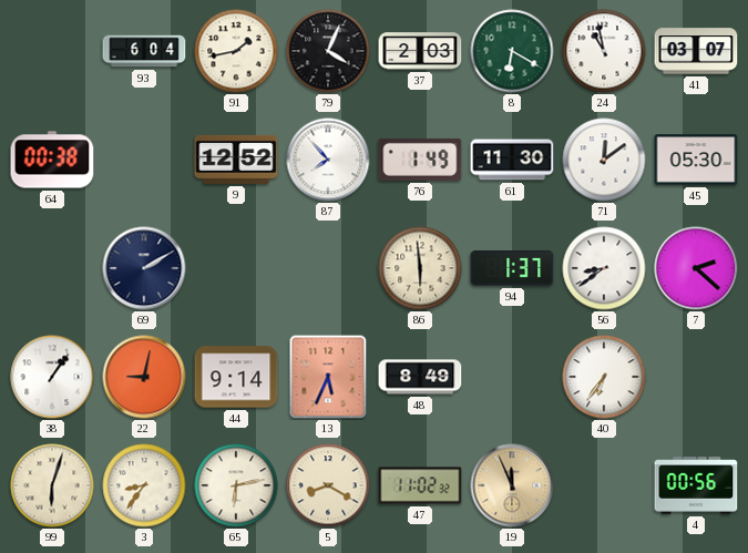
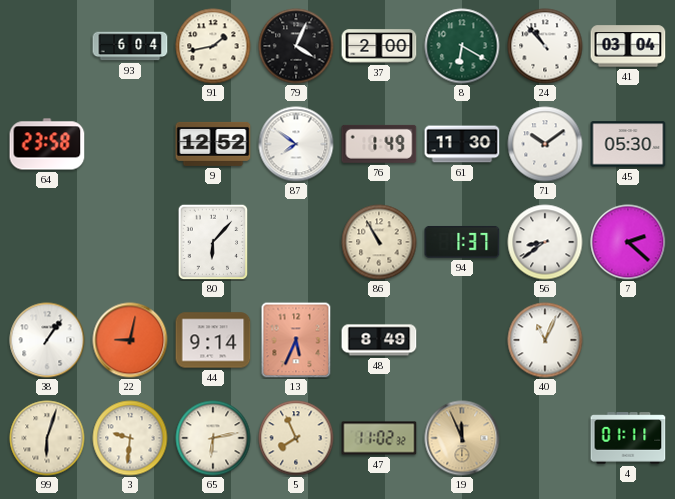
37: 2:03 -> 2:00 (379, 46)
24: 10:58 -> 10:53 (545, 46)
41: 03:07 -> 03:04 (628, 46)
64: 00:38 -> 23:58 (47, 144)
87: 7:53 -> 7:51 (296, 144)
71: 12:09 -> 10:09 (545, 144)
69: 2:10 -> none (144, 268)
80: none -> 6:07 (213, 242)
86: 5:59 -> 10:55 (379, 242)
40: 6:36 -> 11:04 (545, 340)
3: 8:36 -> 9:31 (130, 438)
5: 8:20 -> 7:56 (296, 438)
4: 00:56 -> 01:11 (628, 438)
